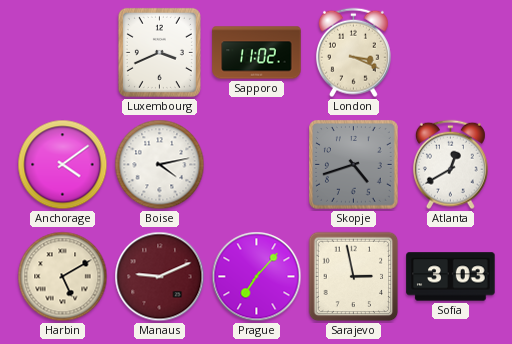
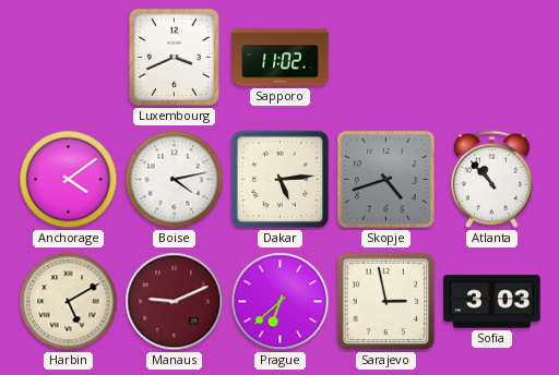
London: 3:19 -> none (353, 53)
Dakar: none -> 5:14 (281, 180)
Atlanta: 12:40 -> 10:53 (491, 180)
Prague: 7:07 -> 6:38 (281, 302)
